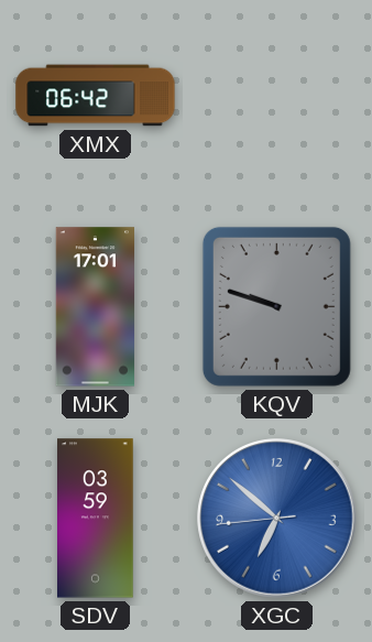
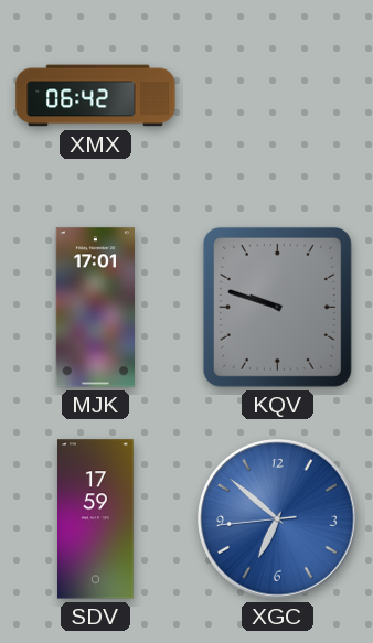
SDV: 03:59 -> 17:59 (96, 519)
